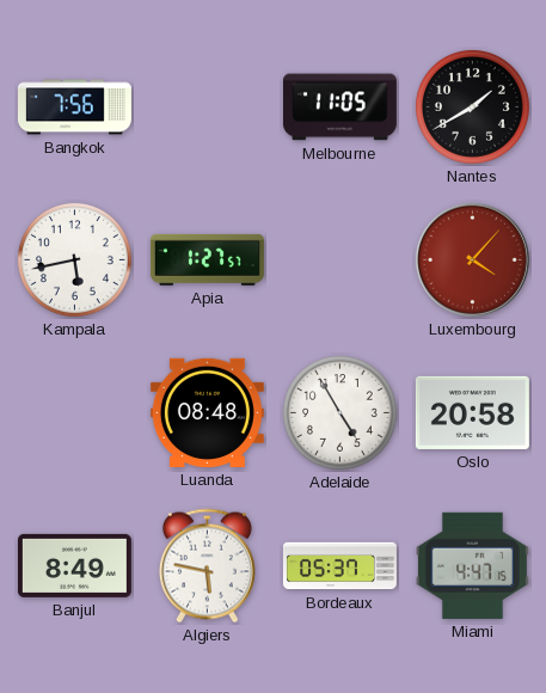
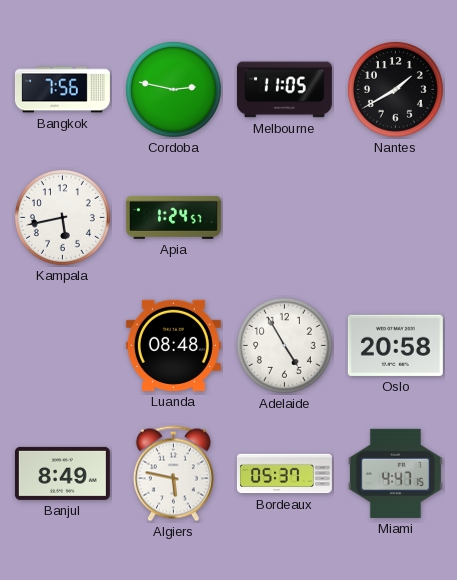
Cordoba: none -> 2:47 (173, 89)
Apia: 1:27 -> 1:24 (173, 217)
Luxembourg: 4:07 -> none (472, 259)
